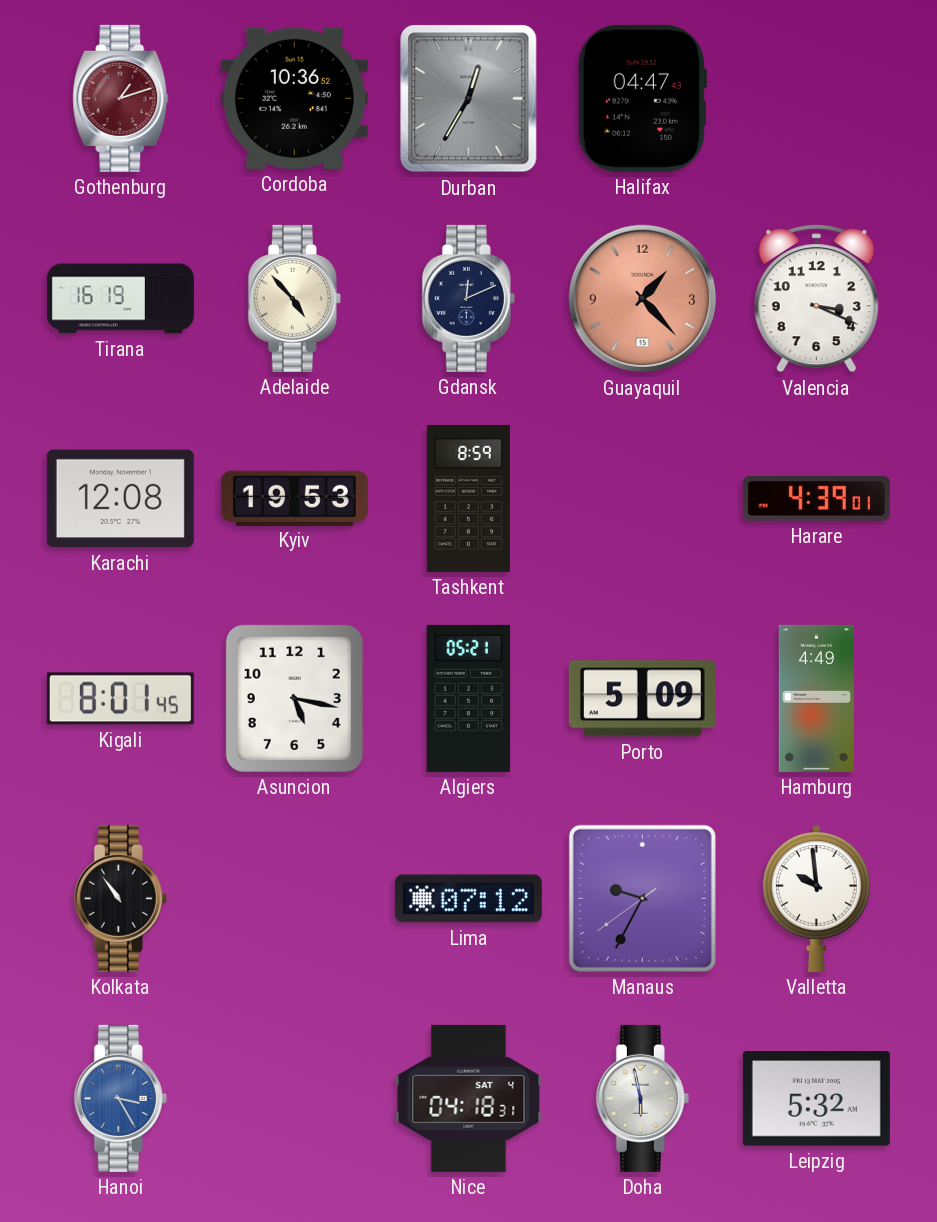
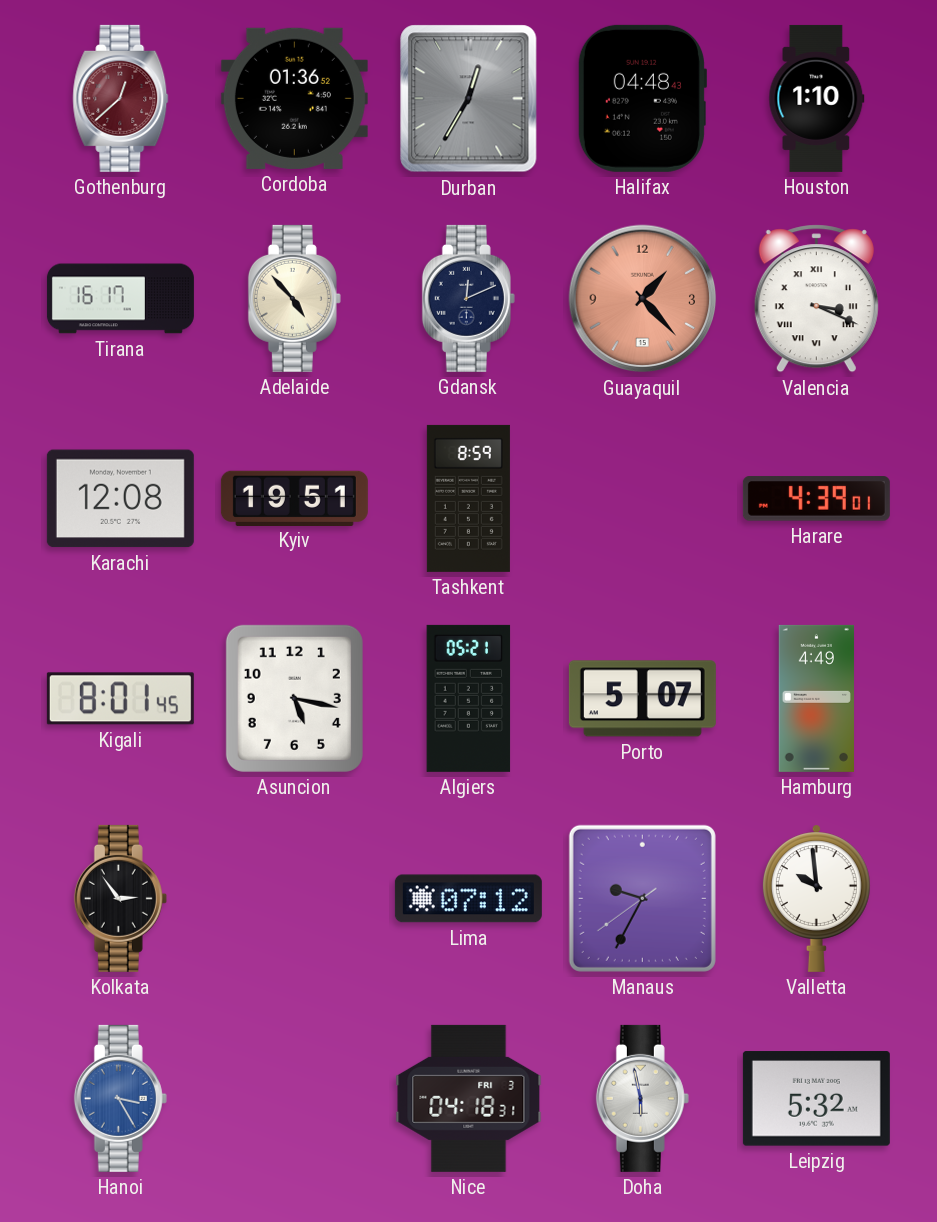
Gothenburg: 1:12 -> 12:38 (121, 98)
Cordoba: 10:36 -> 01:36 (294, 98)
Halifax: 04:47 -> 04:48 (642, 98)
Houston: none -> 1:10 (817, 98)
Tirana: 16:19 -> 16:17 (120, 299)
Valencia numerals: Arabic -> Roman (816, 299)
Kyiv: 19:53 -> 19:51 (294, 498)
Porto: 5:09 -> 5:07 (642, 699)
Kolkata: 10:54 -> 2:54 (120, 898)
Nice date: SAT 4 -> FRI 3 (469, 1098)
